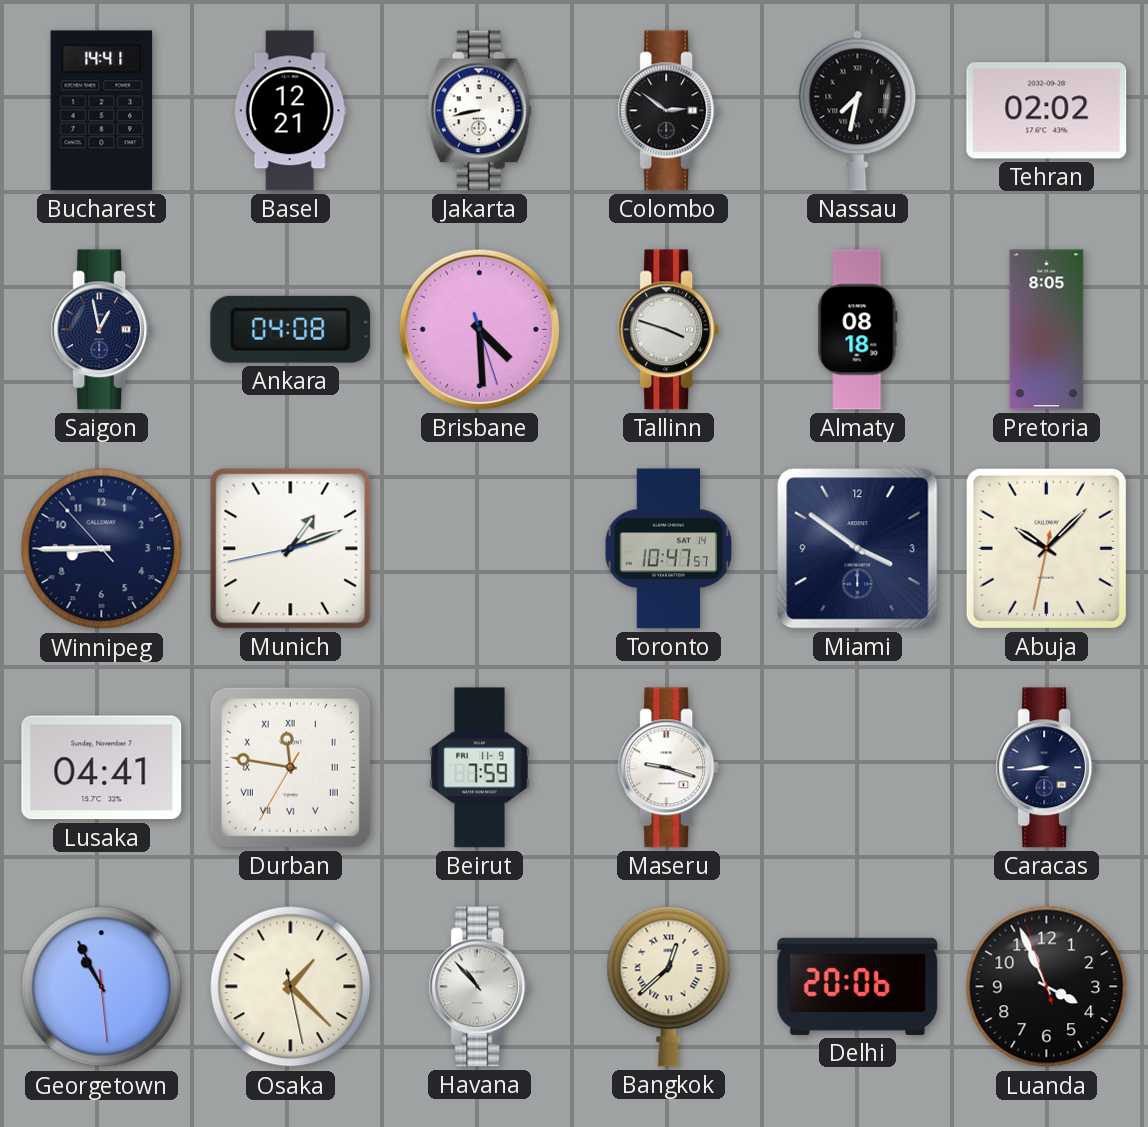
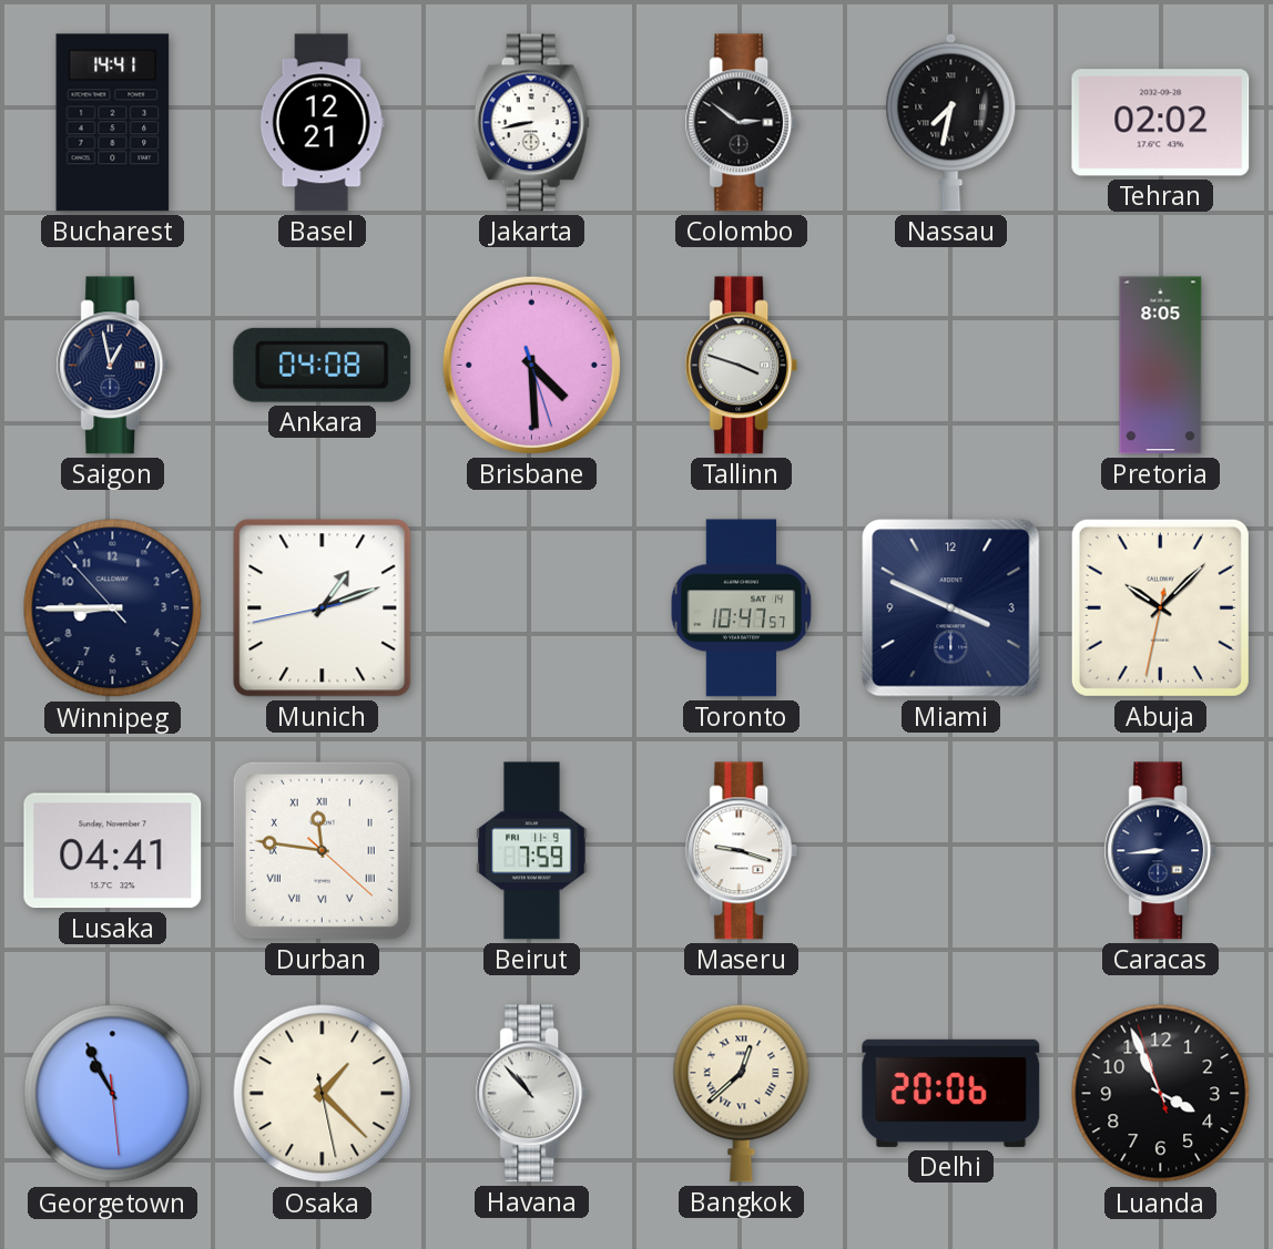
Almaty: 08:18 -> none (858, 330)
Miami: 3:51 -> 3:49 (951, 608)
Durban: 11:46:35 -> 11:46:22 (322, 850)
